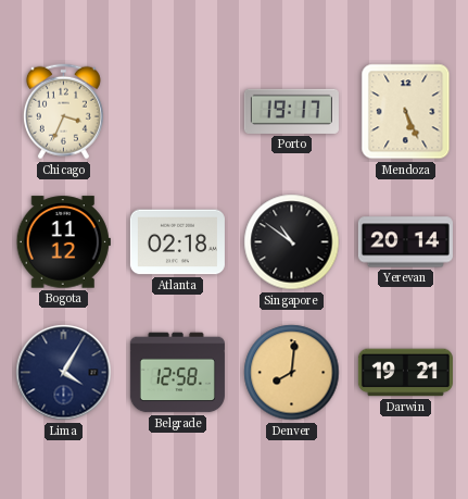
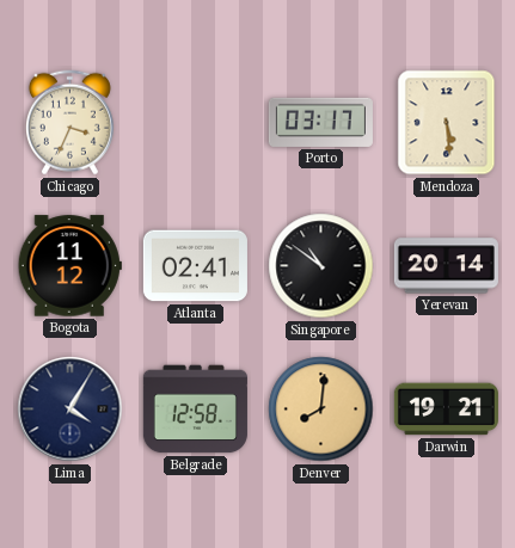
Porto: 19:17 -> 03:17 (320, 122)
Mendoza: 5:26 -> 5:29 (447, 123)
Atlanta: 02:18 -> 02:41 (195, 266)
